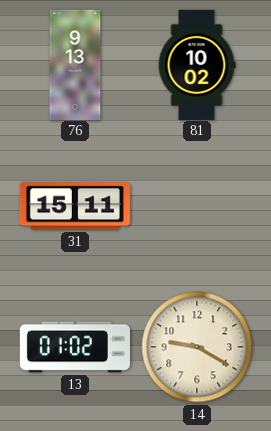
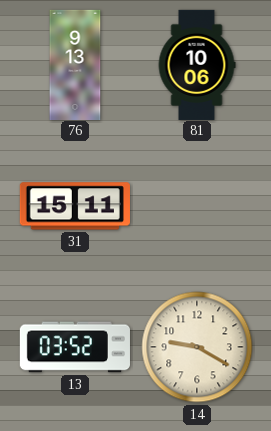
81: 10:02 -> 10:06 (197, 64)
13: 01:02 -> 03:52 (75, 347)
